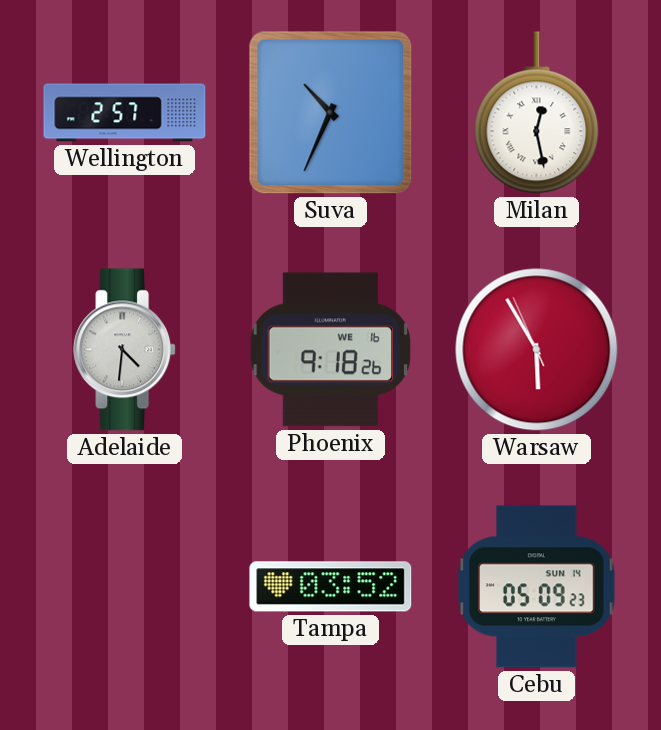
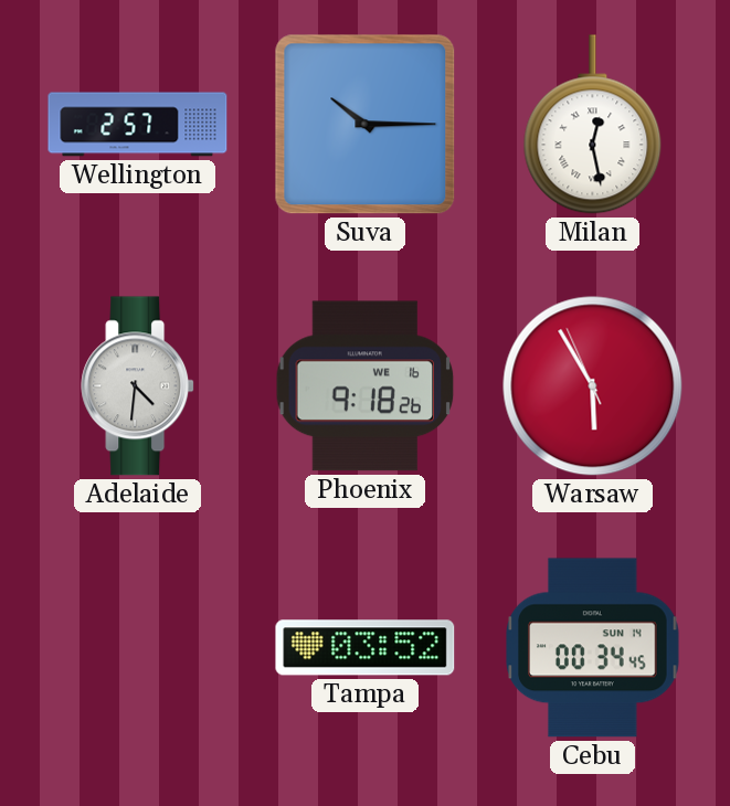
Suva: 10:34 -> 10:15 (366, 125)
Cebu: 05:09 -> 00:34 (593, 648)
